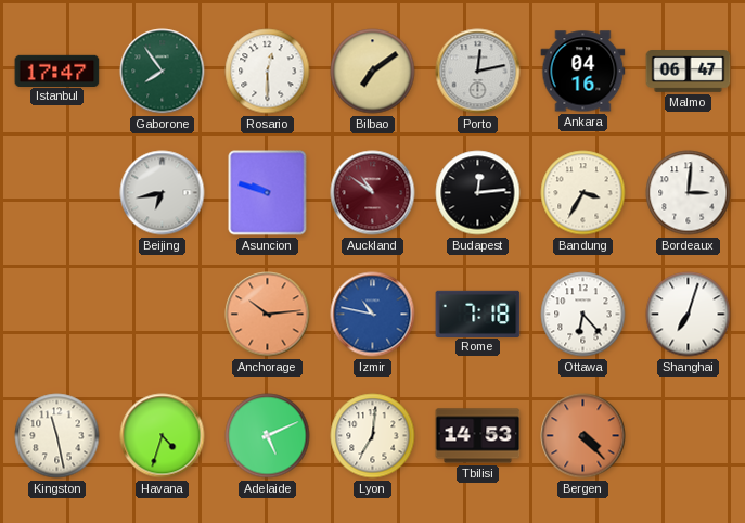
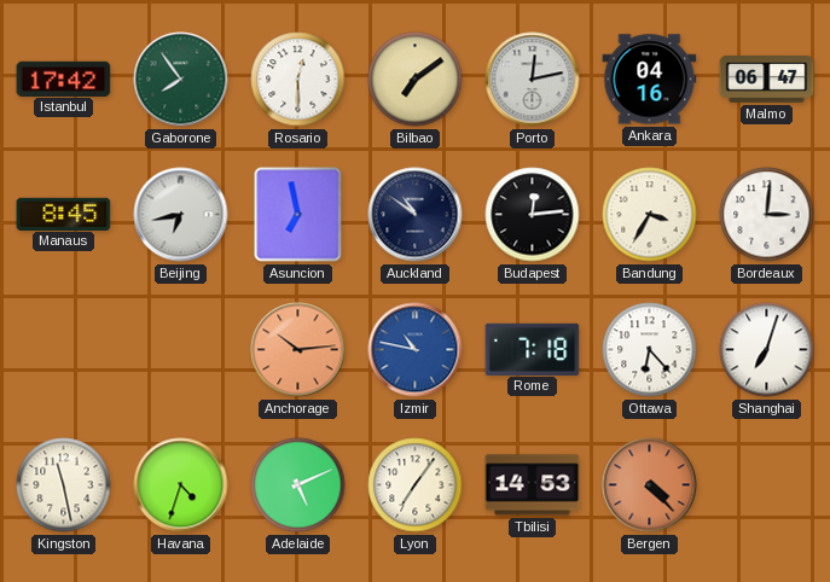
Istanbul: 17:47 -> 17:42 (64, 78)
Manaus: none -> 8:45 (64, 214)
Asuncion: 9:48 -> 6:58 (298, 215)
Auckland dial: burgundy -> navy (416, 215)
Lyon: 7:01 -> 7:06 (416, 485)
